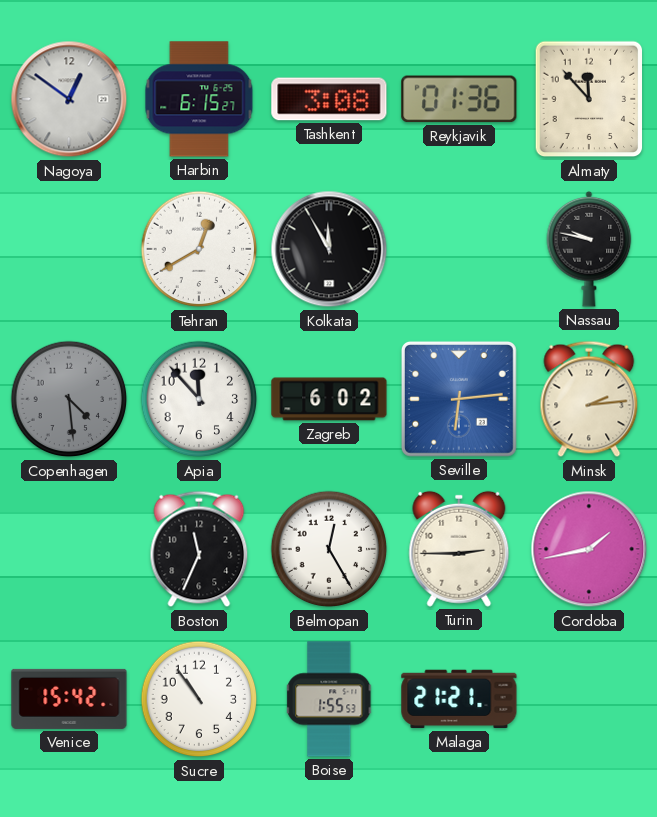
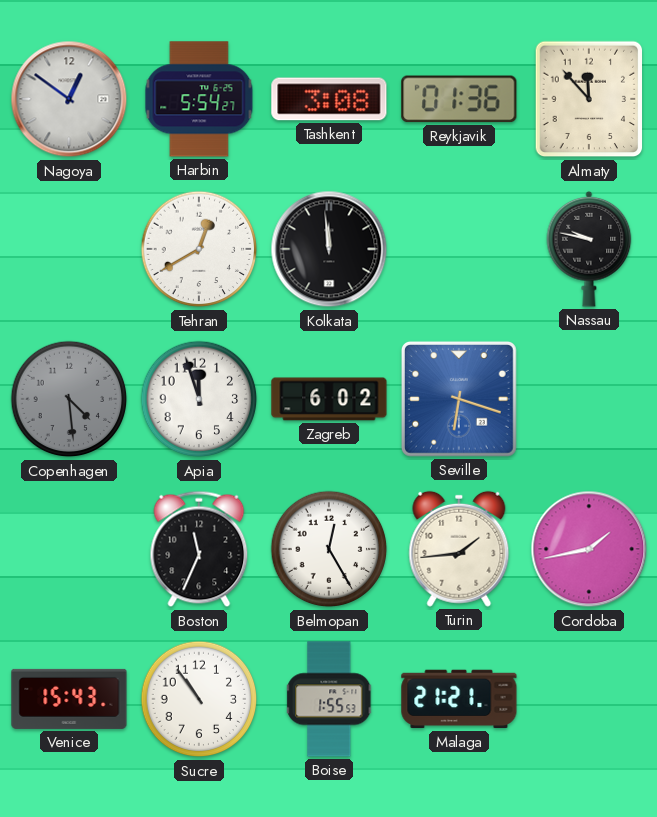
Harbin: 6:15 -> 5:54 (199, 99)
Kolkata: 11:55 -> 11:59 (329, 249)
Apia: 11:53 -> 11:57 (199, 399)
Seville: 6:14 -> 6:18 (459, 399)
Minsk: 2:14 -> none (589, 399)
Turin: 2:45 -> 1:44 (459, 549)
Venice: 15:42 -> 15:43 (69, 699)
